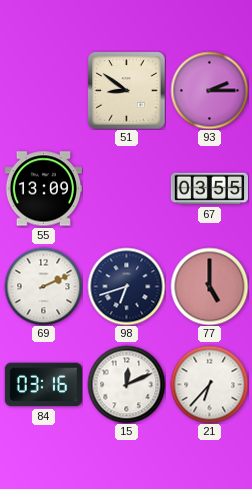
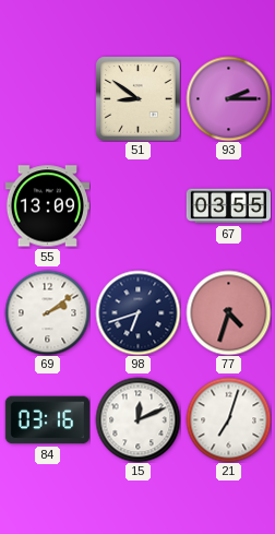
69: 2:11 -> 2:09 (47, 312)
77: 5:00 -> 4:33 (228, 312)
21: 6:37 -> 7:03 (228, 419)
